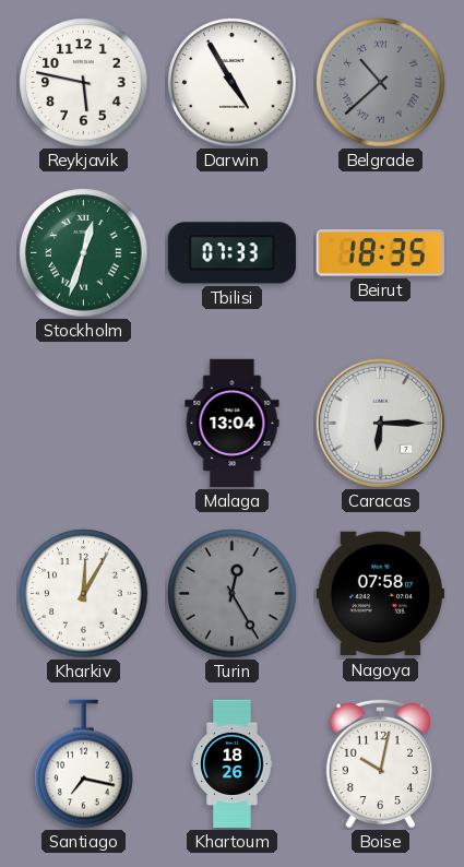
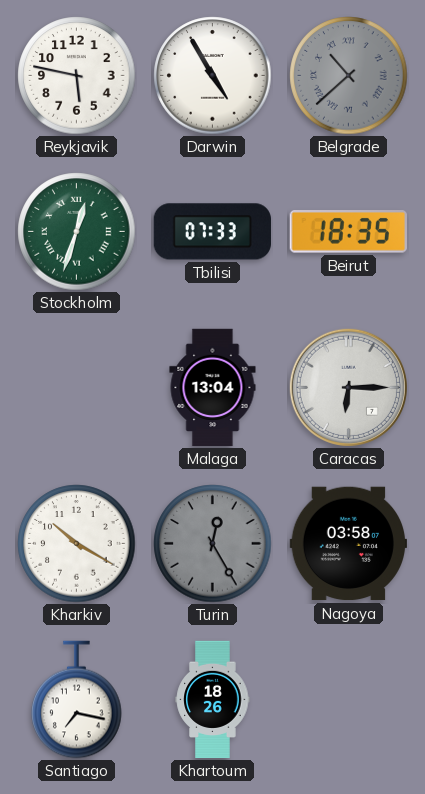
Kharkiv: 12:05 -> 10:20 (77, 544)
Nagoya: 07:58 -> 03:58 (348, 544)
Boise: 10:02 -> none (380, 763)
